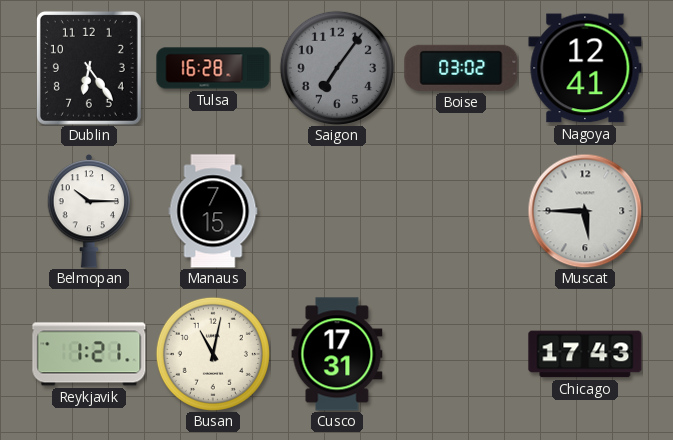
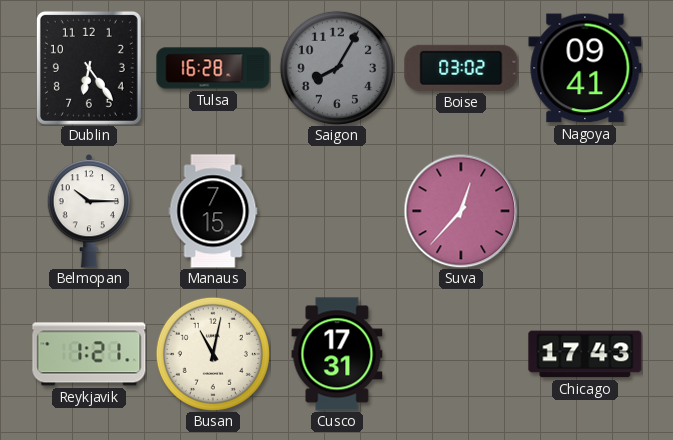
Saigon: 7:06 -> 8:05 (337, 68)
Nagoya: 12:41 -> 09:41 (585, 68)
Suva: none -> 12:37 (461, 211)
Muscat: 5:45 -> none (585, 211)
